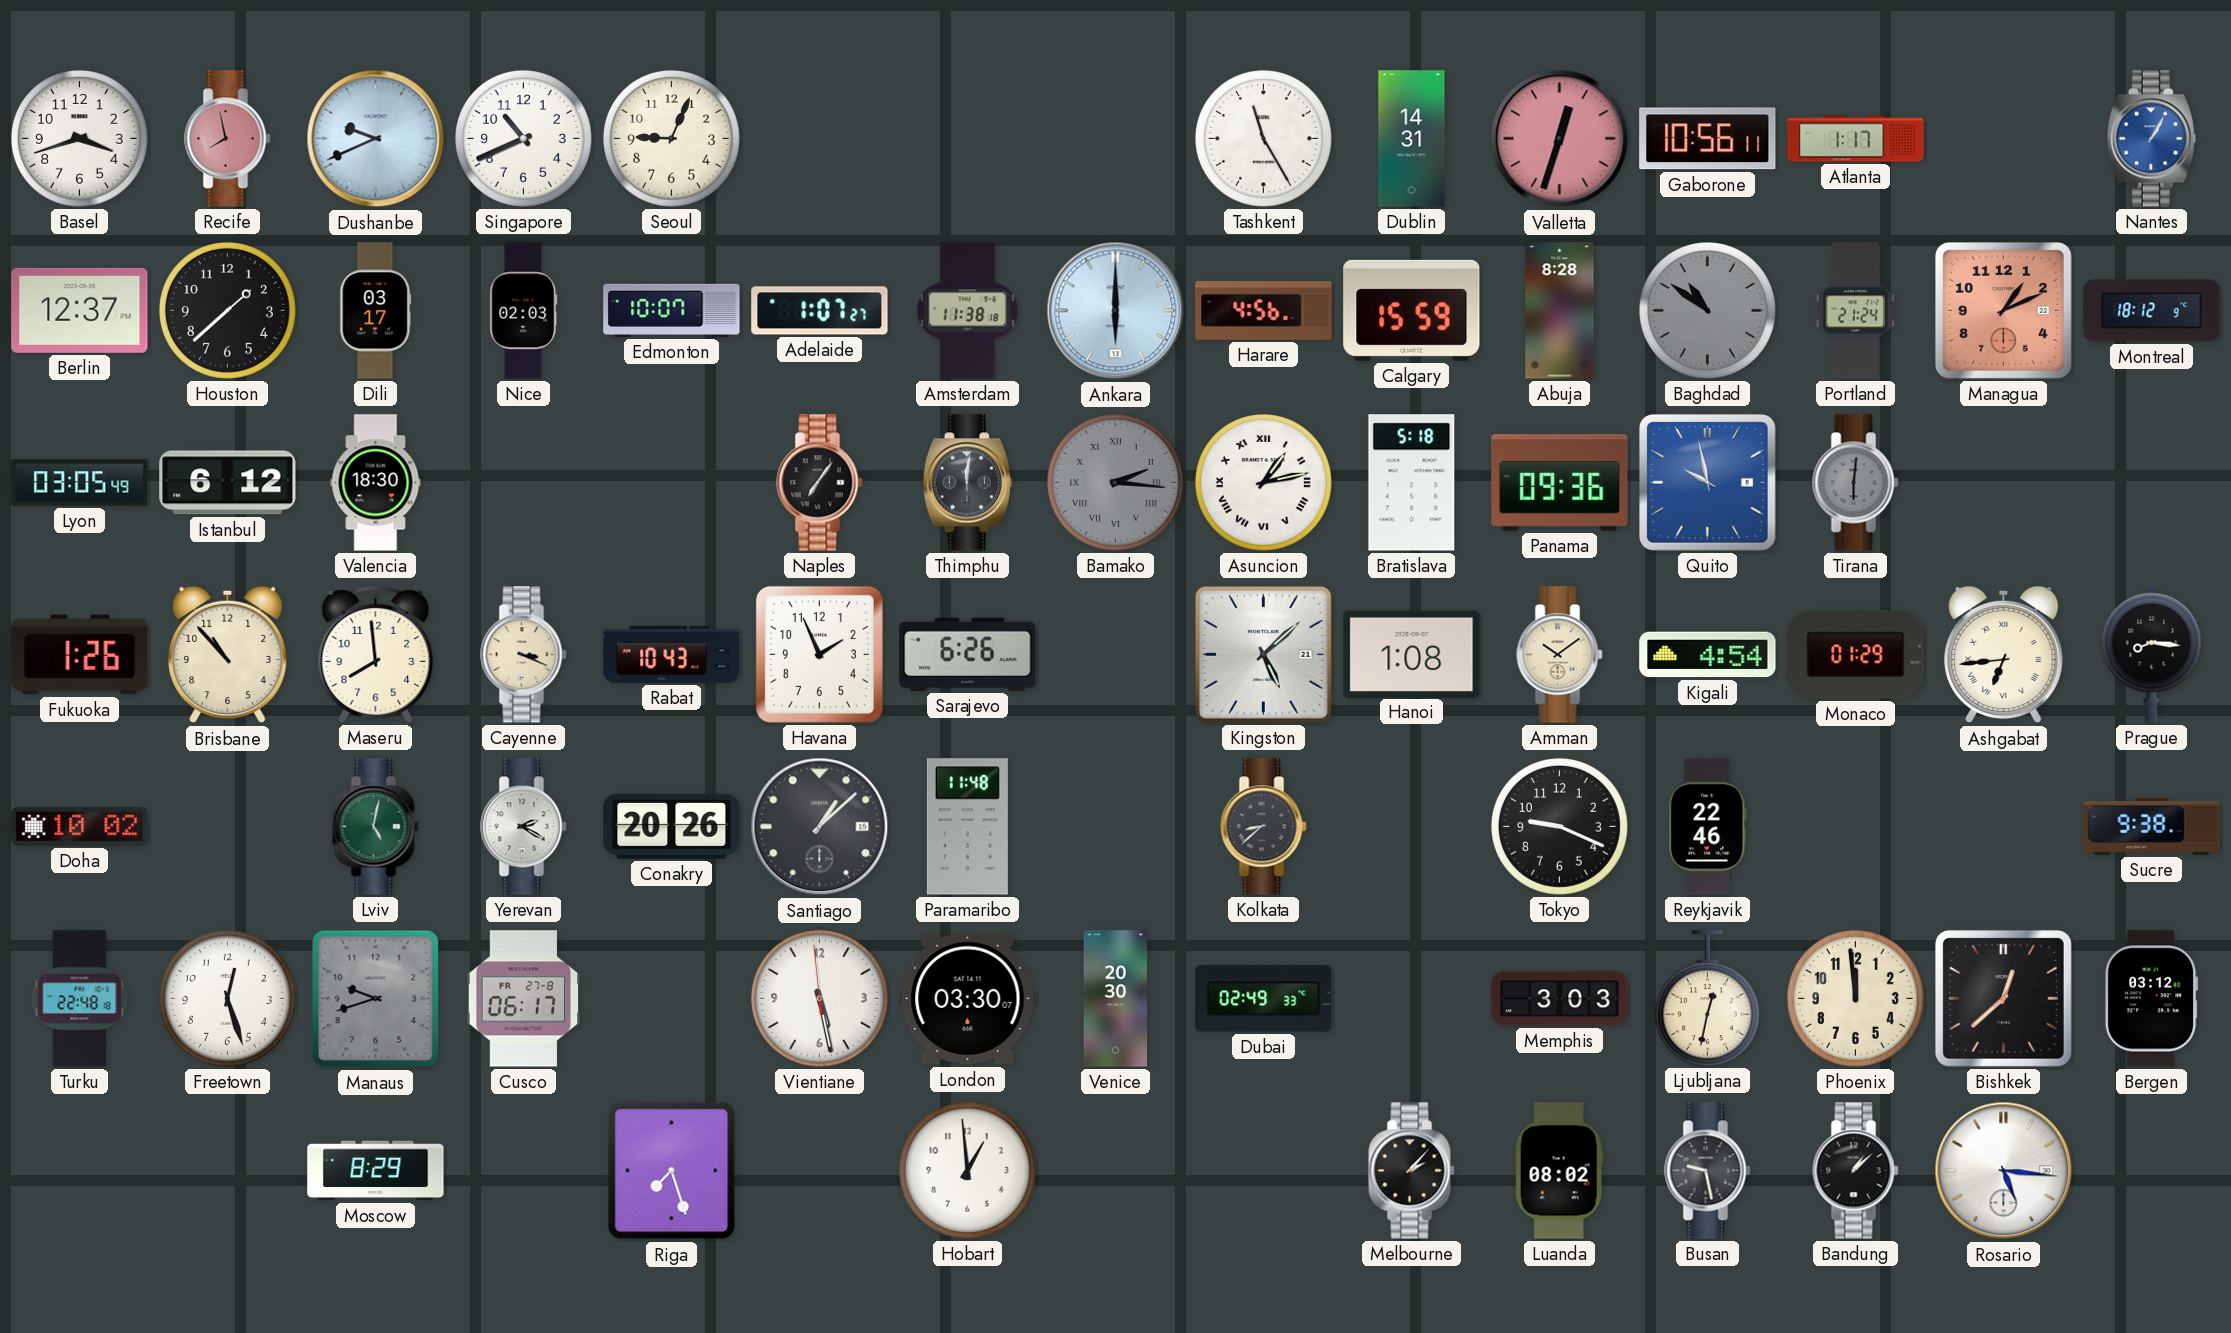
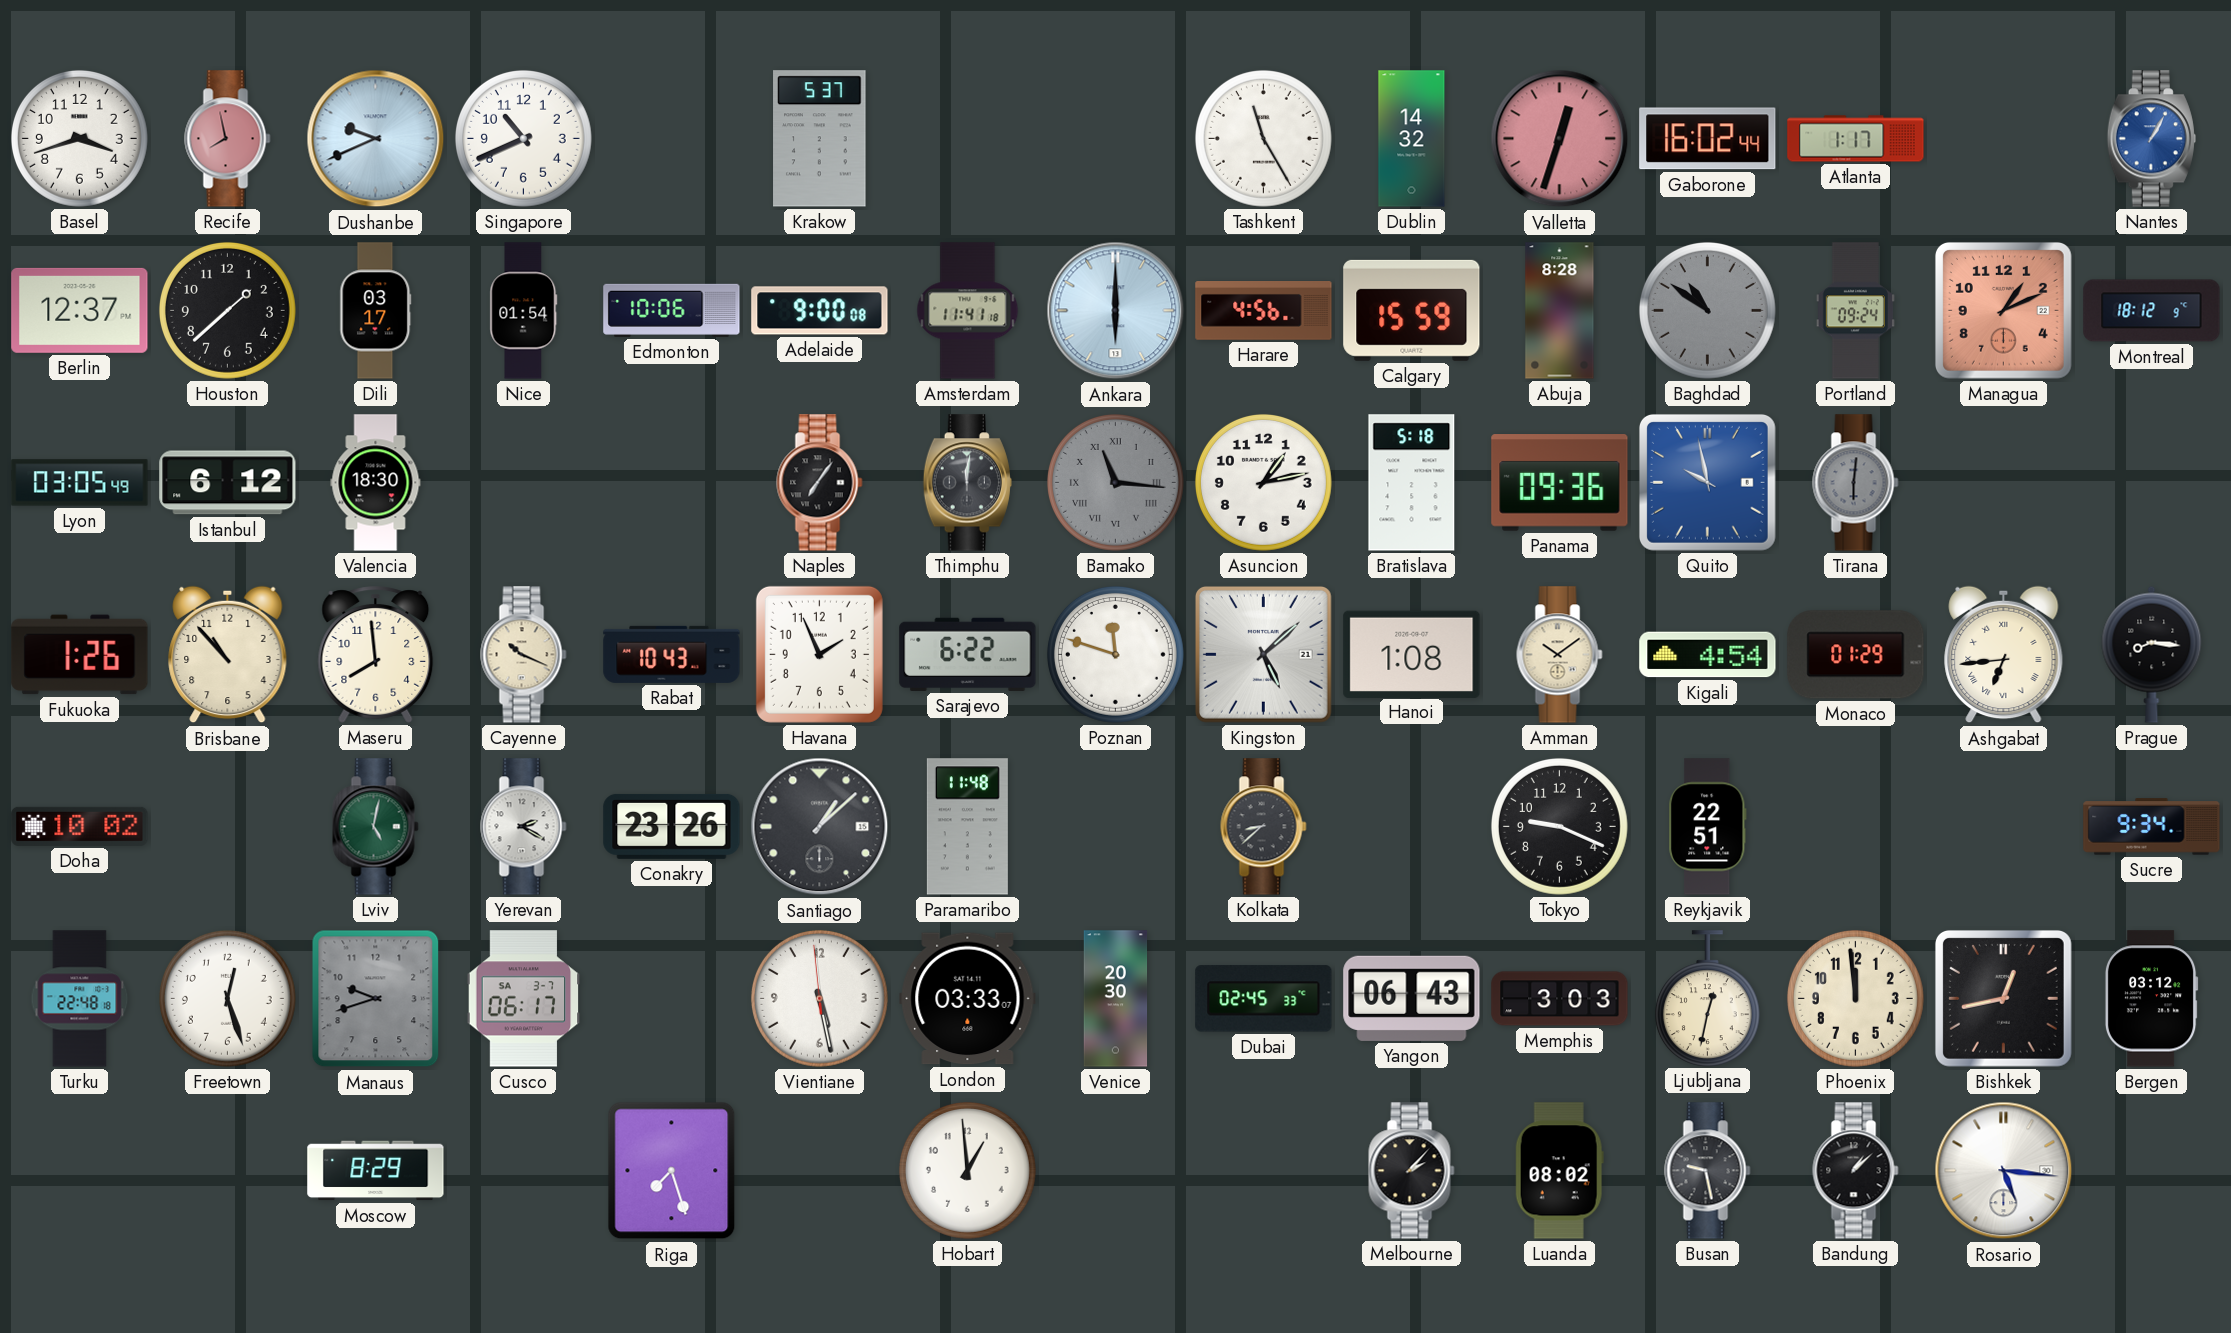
Seoul: 9:04 -> none (671, 138)
Krakow: none -> 5:37 (820, 139)
Dublin: 14:31 -> 14:32 (1412, 139)
Gaborone: 10:56 -> 16:02 (1708, 139)
Nice: 02:03 -> 01:54 (524, 311)
Edmonton: 10:07 -> 10:06 (672, 310)
Adelaide: 1:07 -> 9:00 (820, 311)
Amsterdam: 11:38 -> 11:41 (968, 311)
Portland: 21:24 -> 09:24 (1855, 311)
Bamako: 2:16 -> 11:16 (1115, 482)
Asuncion numerals: Roman -> Arabic (1263, 482)
Cayenne: 3:19 -> 10:19 (524, 655)
Sarajevo: 6:26 -> 6:22 (968, 654)
Poznan: none -> 11:48 (1115, 654)
Conakry: 20:26 -> 23:26 (672, 826)
Reykjavik: 22:46 -> 22:51 (1708, 827)
Sucre: 9:38 -> 9:34 (2152, 827)
Cusco date: FR 27-8 -> SA 3-7 (524, 999)
London: 03:30 -> 03:33 (968, 999)
Dubai: 02:49 -> 02:45 (1264, 999)
Yangon: none -> 06:43 (1412, 998)
Bishkek: 12:38 -> 12:43 (2003, 998)
